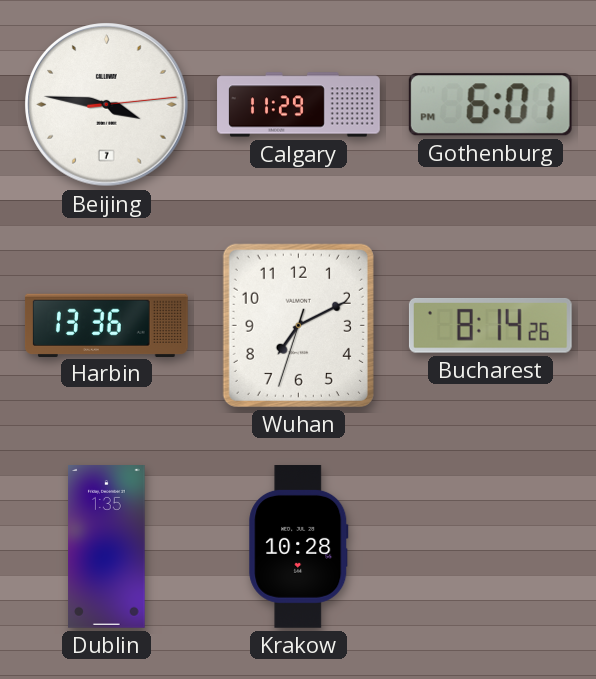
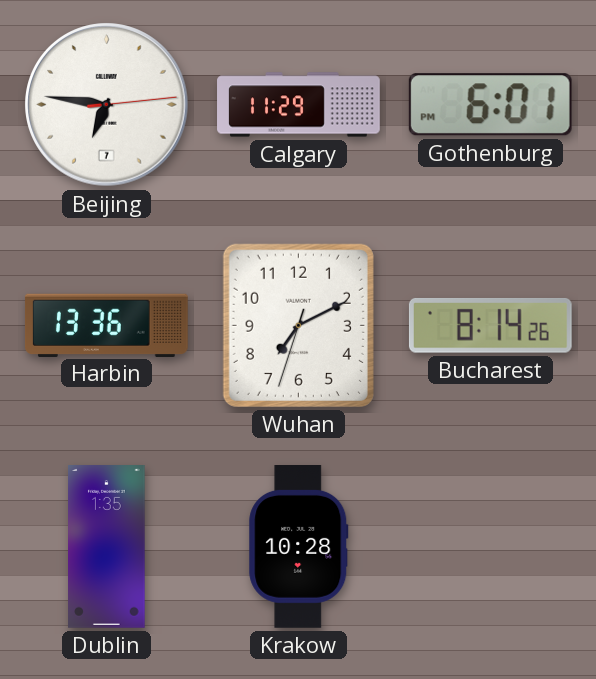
Beijing: 3:46 -> 6:46 (107, 105)
